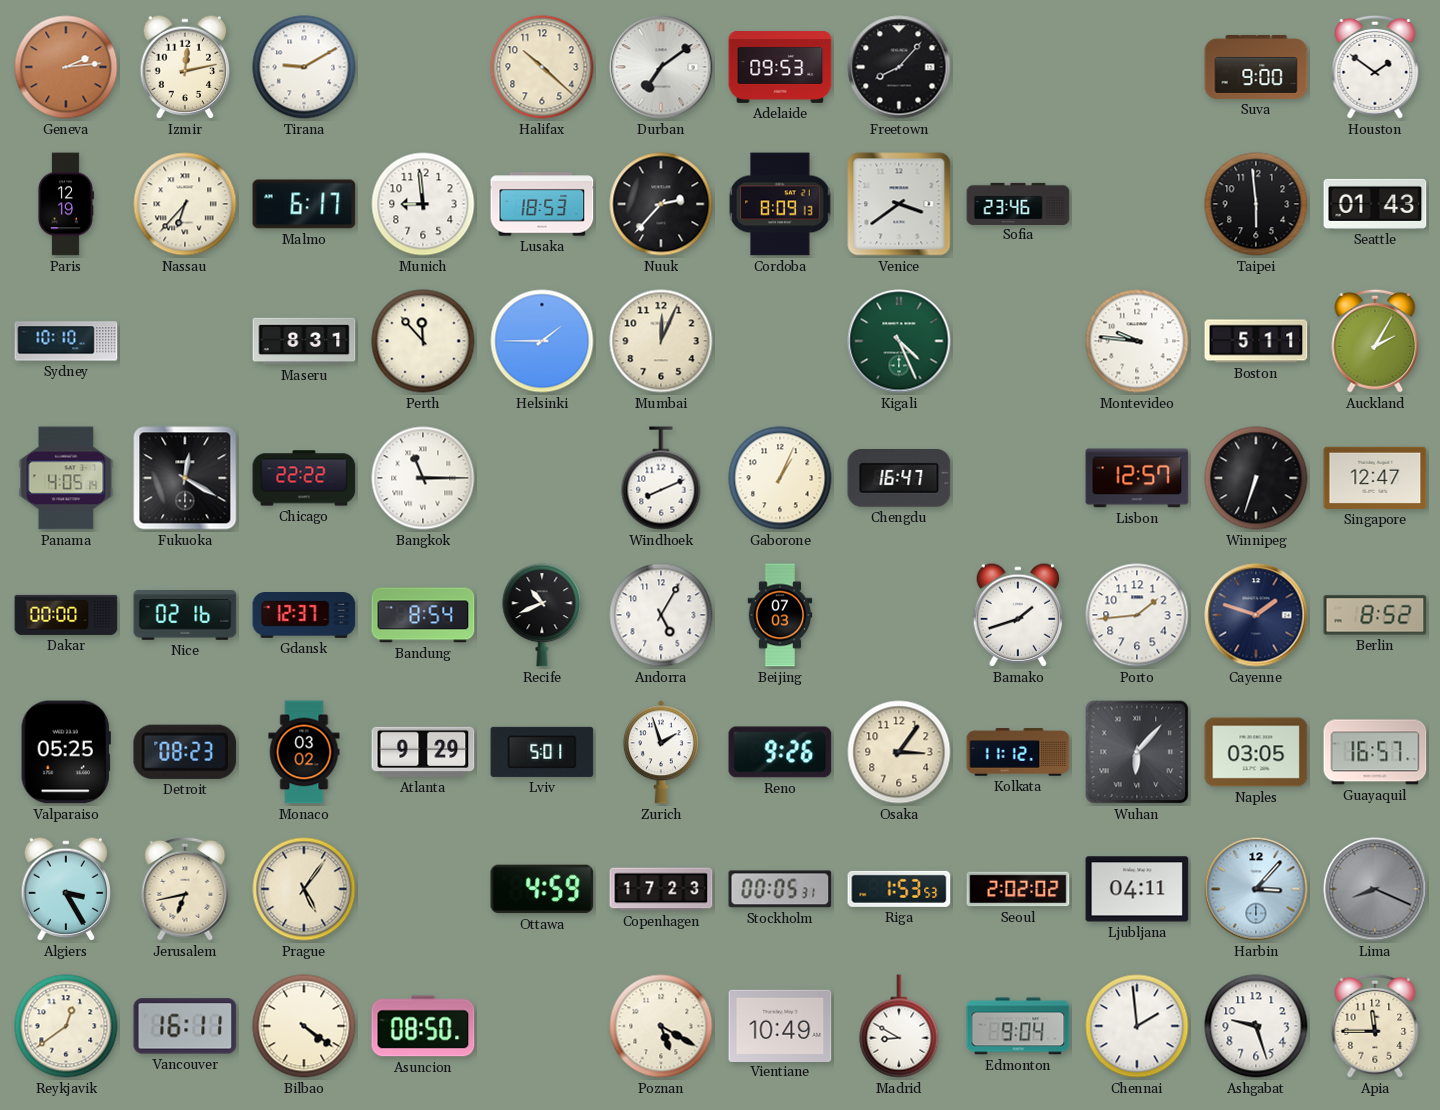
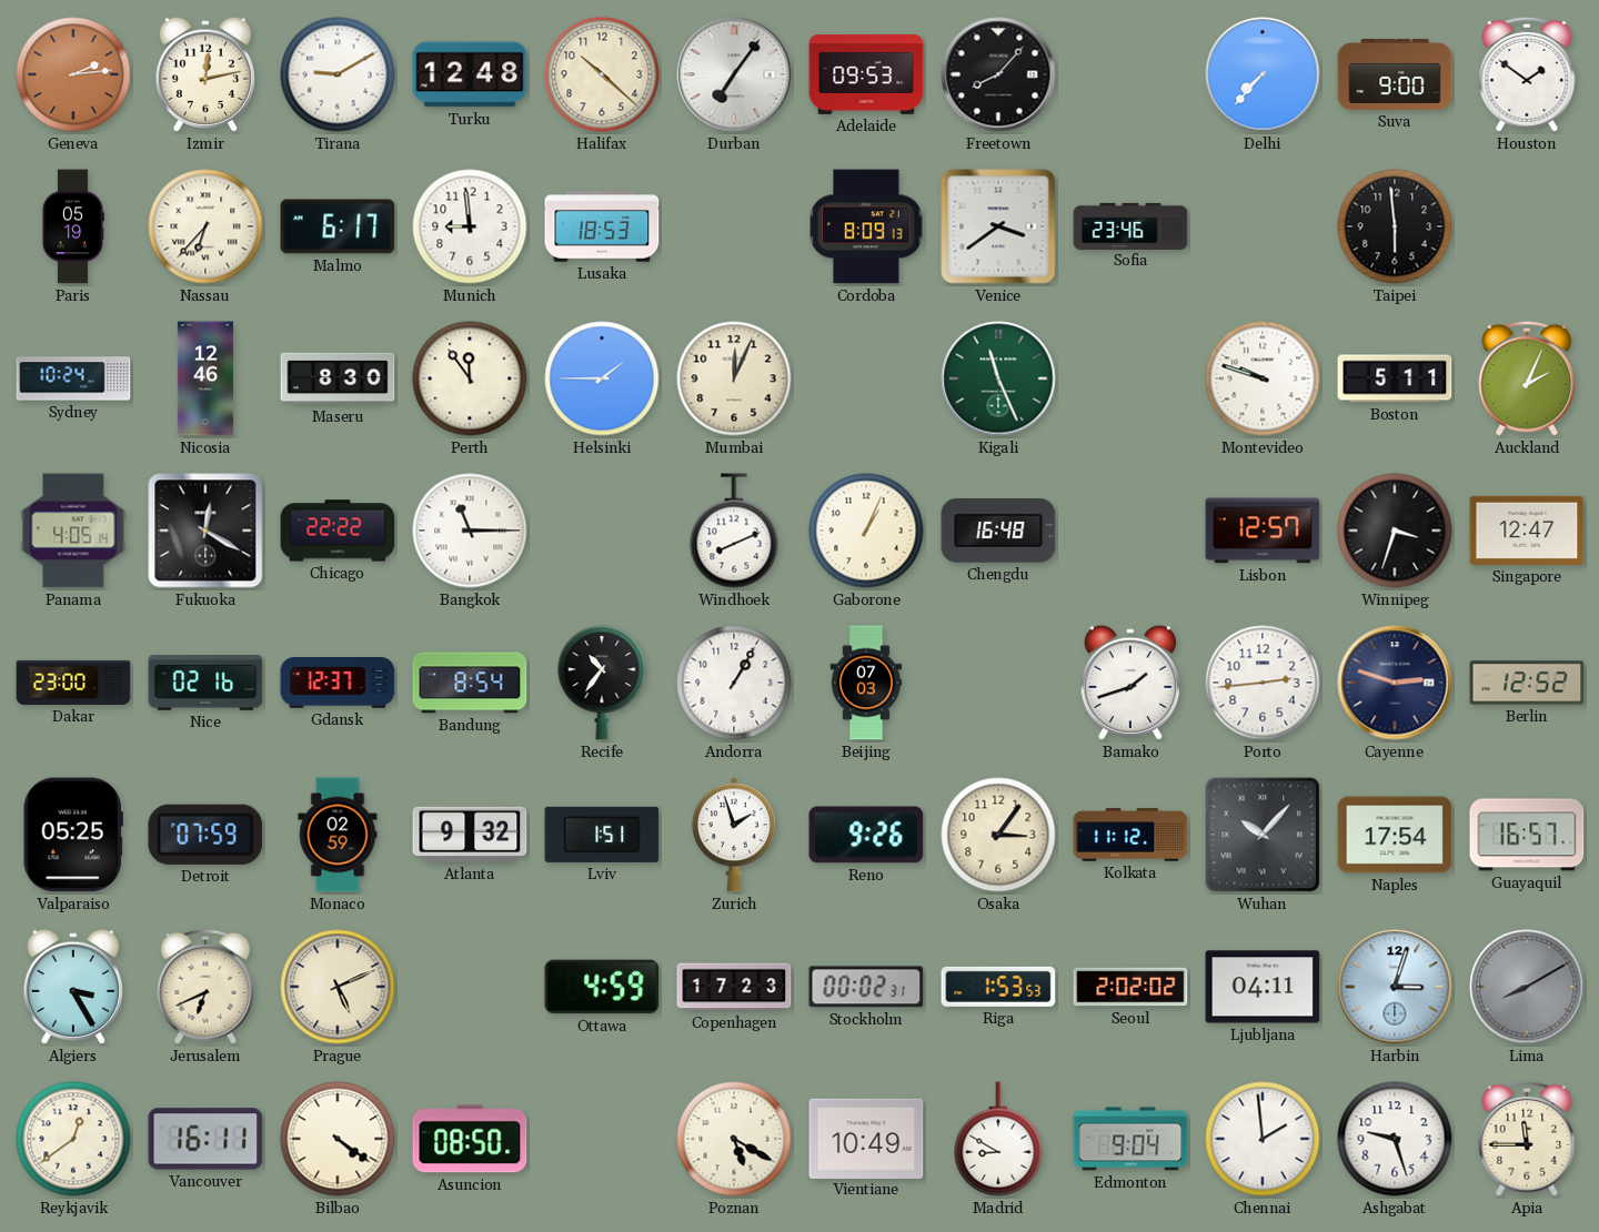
Turku: none -> 12:48 (470, 74)
Durban: 7:09 -> 7:06 (734, 74)
Delhi: none -> 7:37 (1263, 74)
Paris: 12:19 -> 05:19 (72, 226)
Nuuk: 2:37 -> none (661, 204)
Seattle: 01:43 -> none (1375, 204)
Sydney: 10:10 -> 10:24 (73, 378)
Nicosia: none -> 12:46 (205, 378)
Maseru: 8:31 -> 8:30 (338, 378)
Perth: 11:53 -> 11:54 (470, 378)
Kigali: 4:26 -> 11:26 (998, 378)
Montevideo: 9:46 -> 9:48 (1263, 378)
Auckland: 2:05 -> 2:04 (1527, 378)
Chengdu: 16:47 -> 16:48 (998, 532)
Winnipeg: 6:33 -> 3:33 (1395, 531)
Dakar: 00:00 -> 23:00 (73, 683)
Recife: 10:41 -> 10:36 (602, 683)
Andorra: 5:05 -> 1:05 (734, 683)
Porto: 1:44 -> 2:44 (1263, 683)
Cayenne: 1:48 -> 2:48 (1395, 683)
Berlin: 8:52 -> 12:52 (1527, 683)
Detroit: 08:23 -> 07:59 (205, 835)
Monaco: 03:02 -> 02:59 (338, 835)
Atlanta: 9:29 -> 9:32 (470, 835)
Lviv: 5:01 -> 1:51 (602, 835)
Wuhan: 6:07 -> 10:07 (1263, 835)
Naples: 03:05 -> 17:54 (1395, 835)
Jerusalem: 6:43 -> 6:41 (205, 987)
Prague: 5:06 -> 5:11 (338, 987)
Stockholm: 00:05 -> 00:02 (866, 987)
Harbin: 3:07 -> 3:03 (1395, 987)
Lima: 8:19 -> 8:10 (1527, 987)
